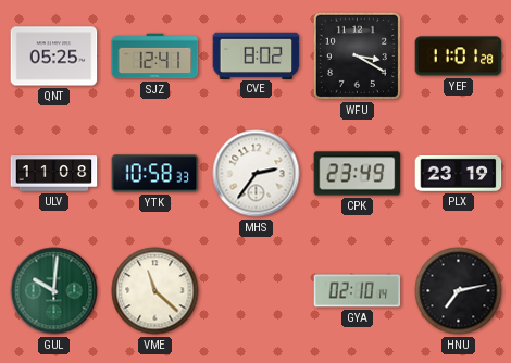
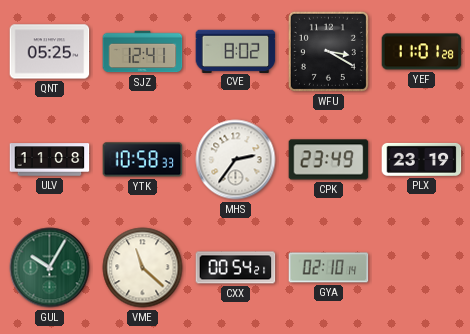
GUL: 10:01 -> 10:05 (50, 268)
CXX: none -> 00:54 (236, 268)
HNU: 7:13 -> none (459, 291)
